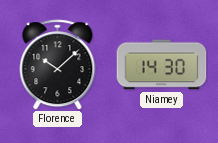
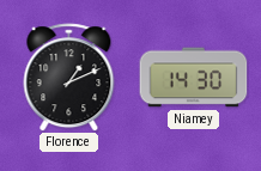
Florence: 10:08 -> 1:11 (69, 78)
